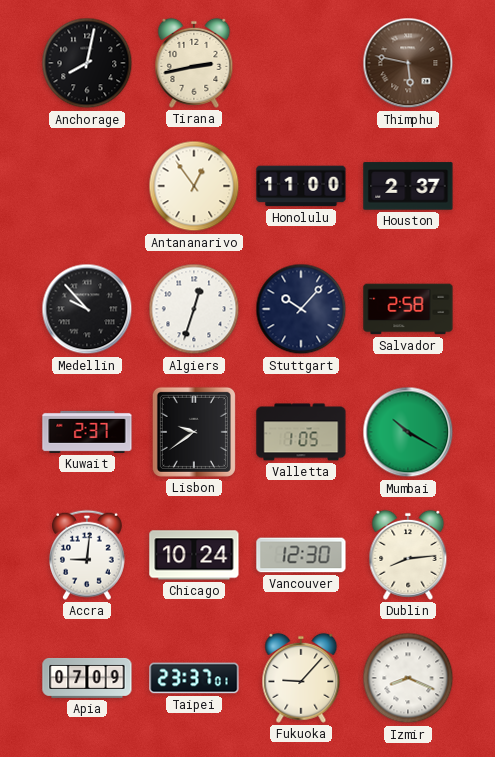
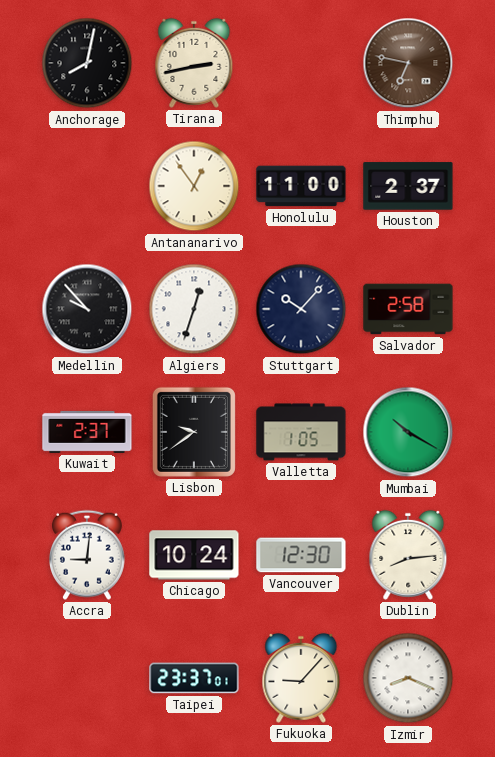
Thimphu: 5:47 -> 6:47 (408, 63)
Apia: 07:09 -> none (87, 678)
